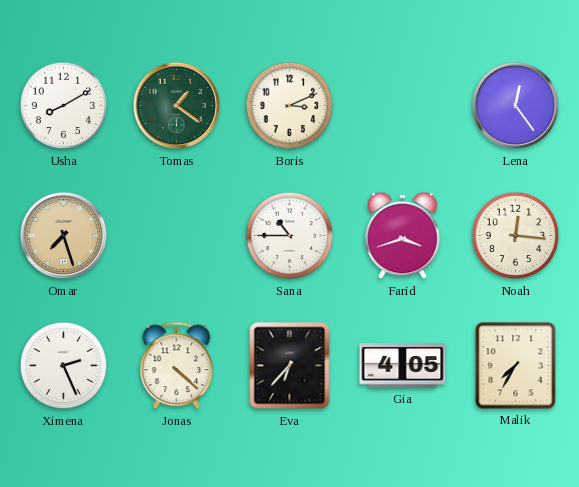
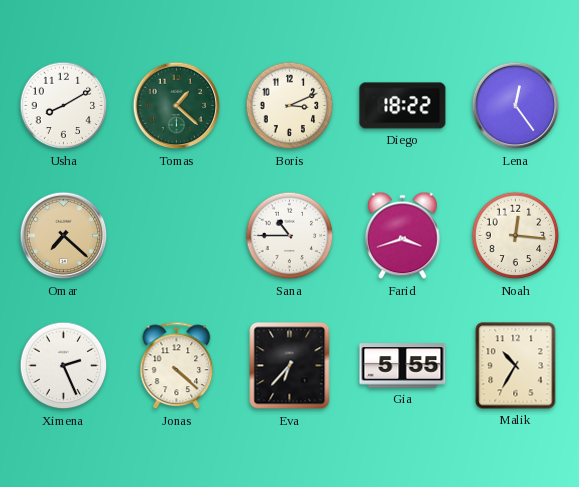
Tomas: 1:21 -> 1:22 (177, 106)
Diego: none -> 18:22 (403, 106)
Omar: 7:27 -> 7:22 (64, 236)
Gia: 4:05 -> 5:55 (403, 366)
Malik: 7:35 -> 10:35 (516, 366)
